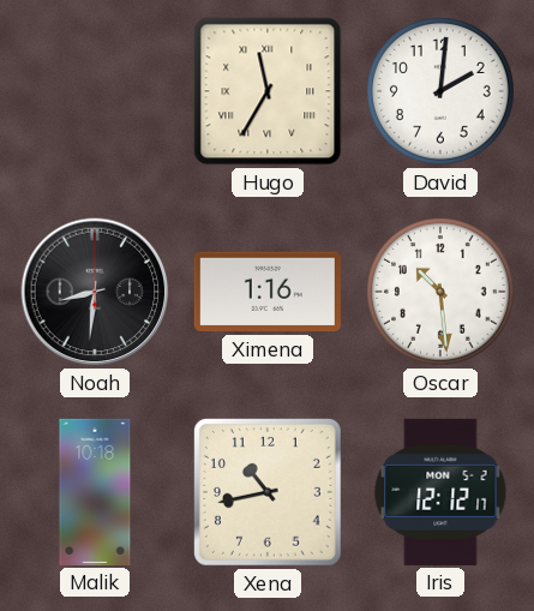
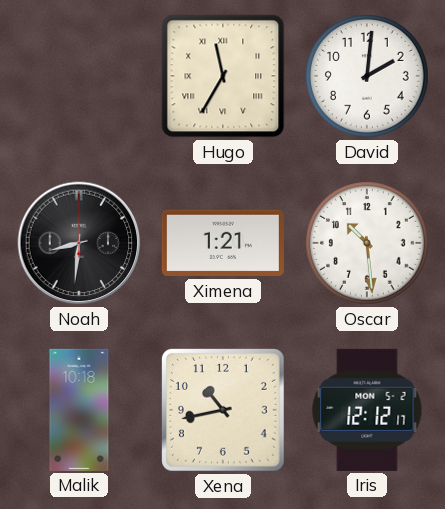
Ximena: 1:16 -> 1:21 (223, 243)
